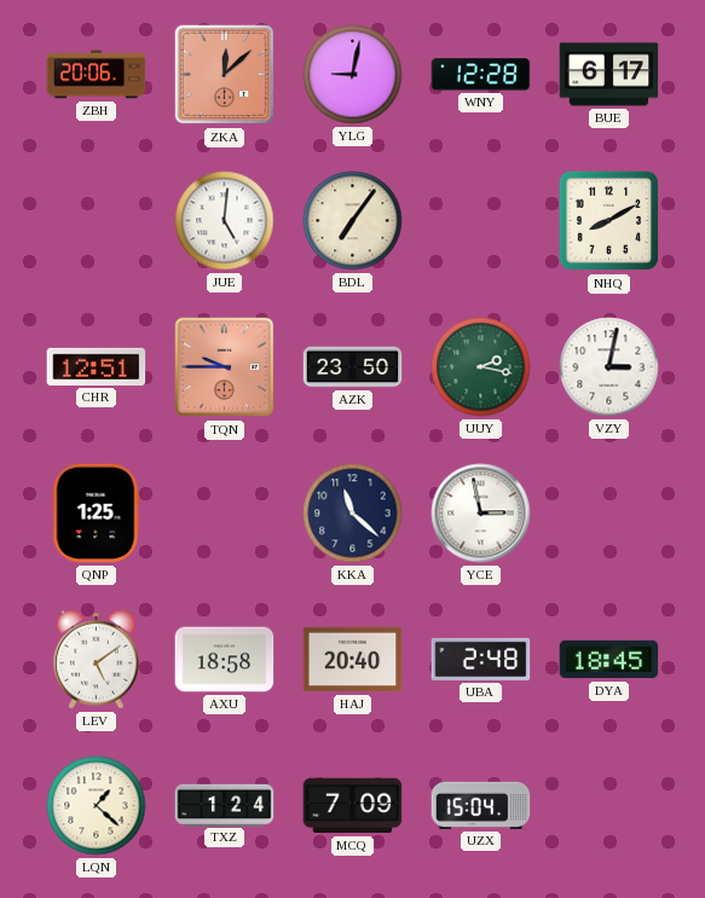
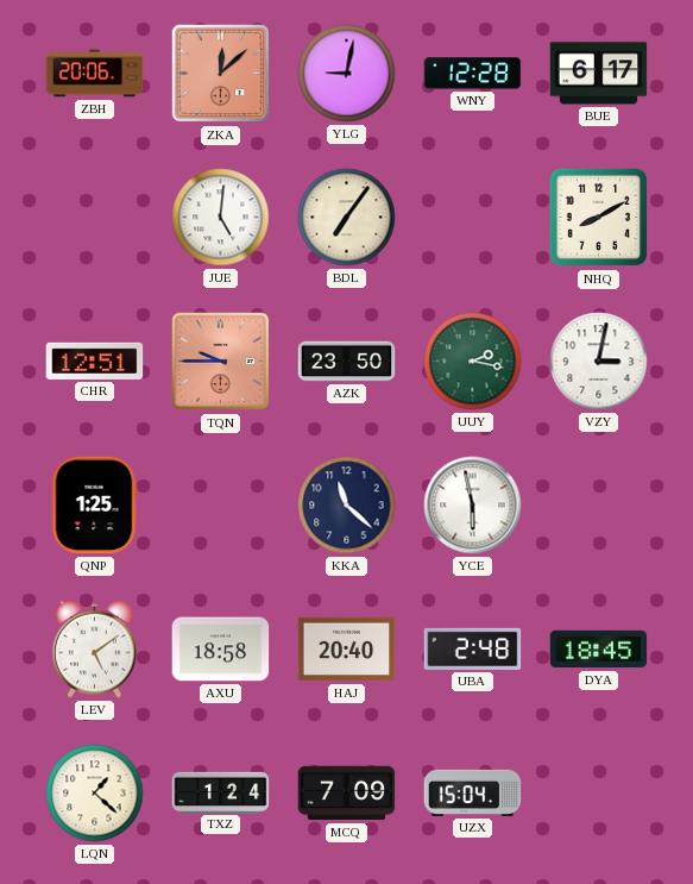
YCE: 2:58 -> 5:58 (473, 506)
